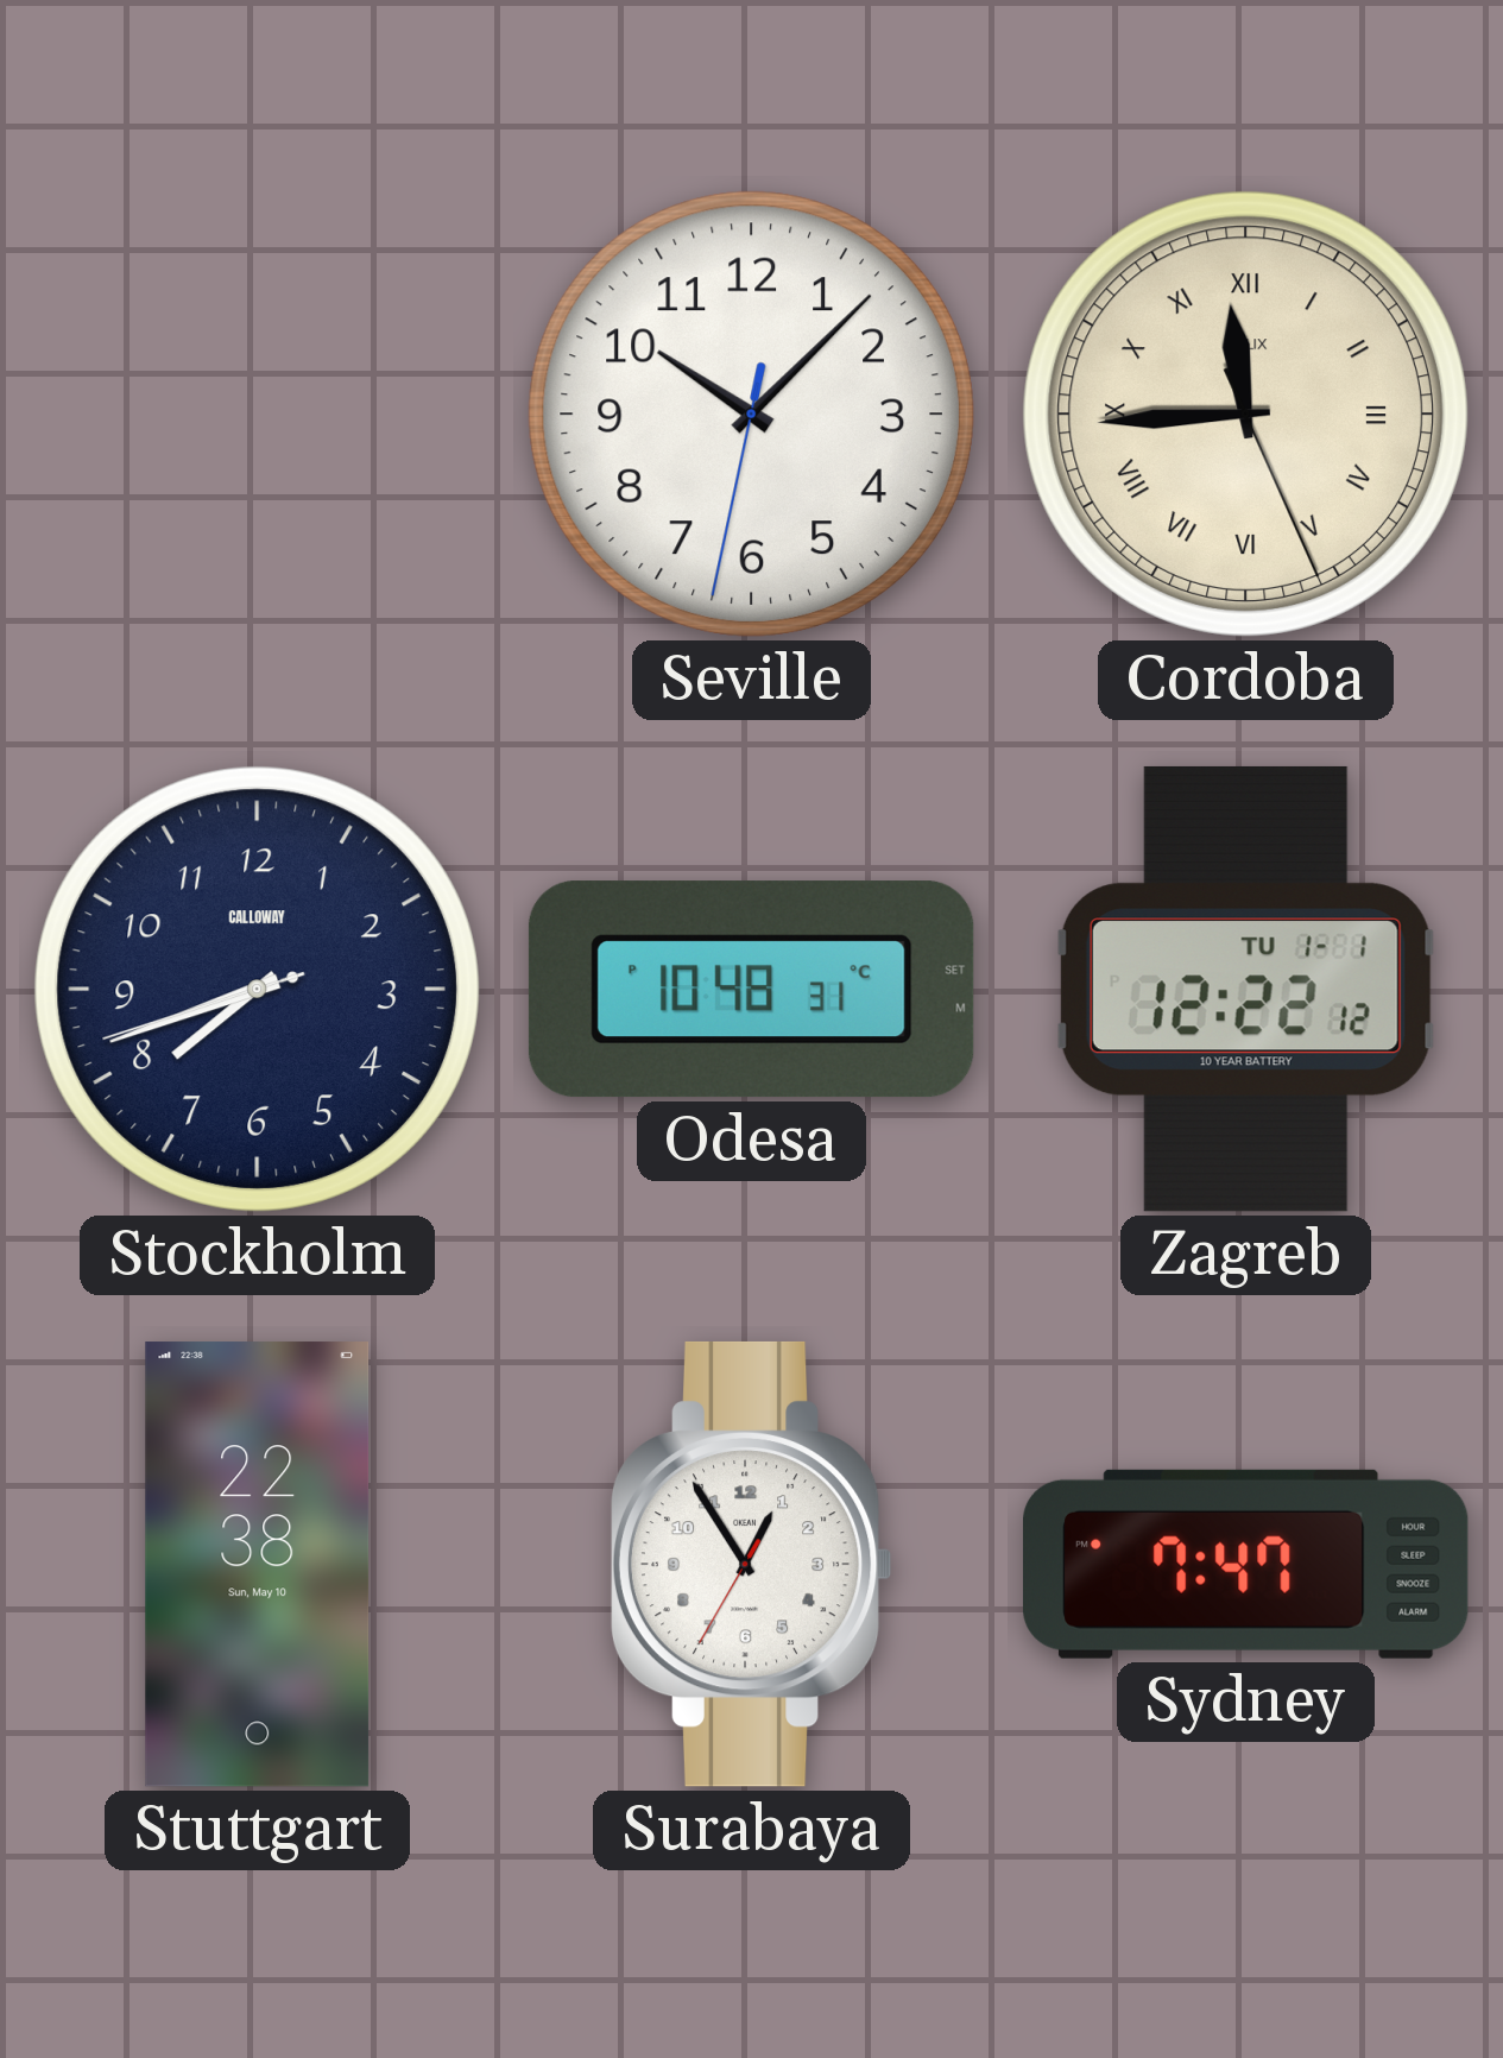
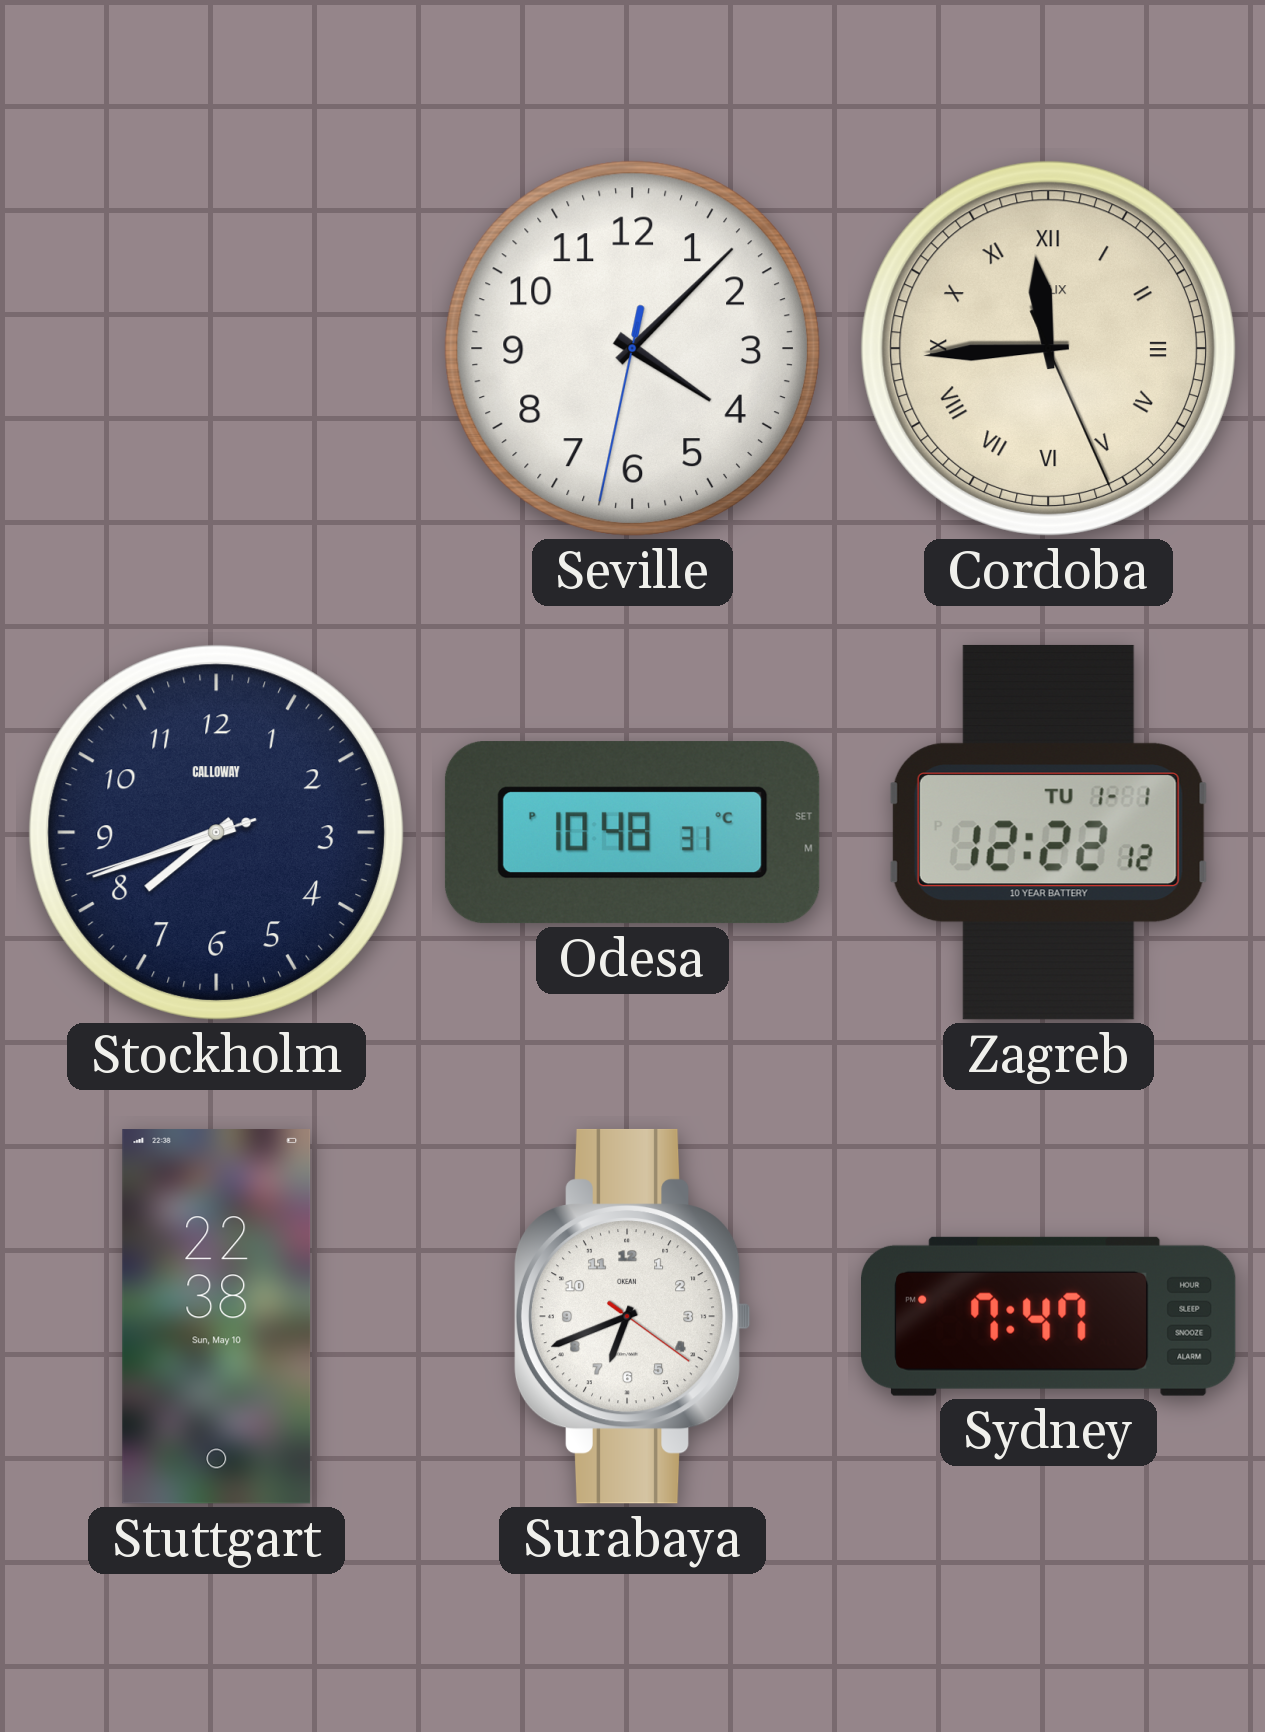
Seville: 10:07 -> 4:07 (632, 348)
Surabaya: 12:54 -> 6:41 (632, 1316)
